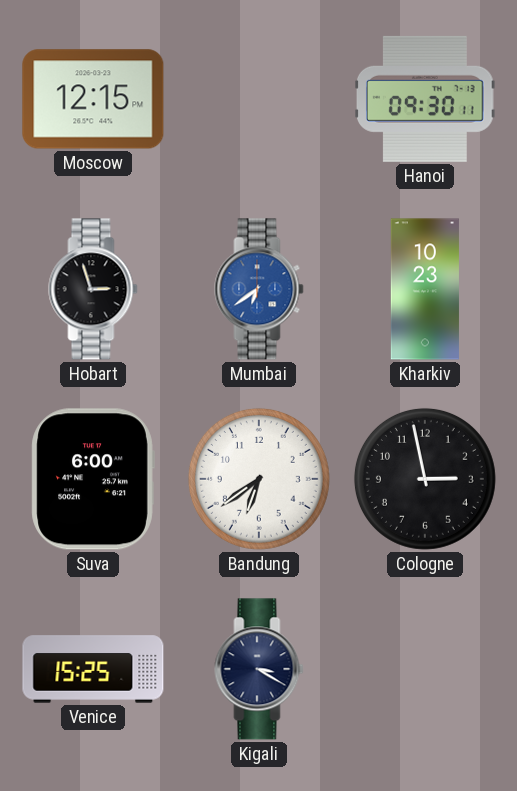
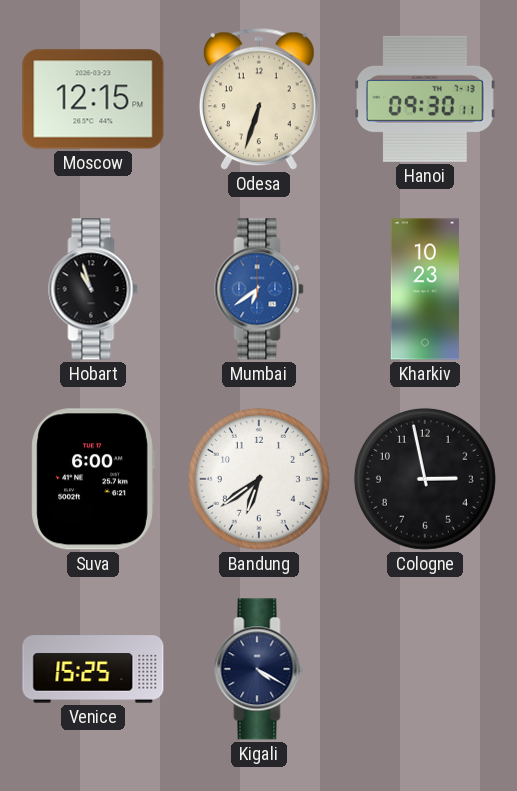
Odesa: none -> 6:33 (259, 99)
Hobart: 2:57 -> 10:57 (93, 289)
Kigali: 3:20 -> 4:20 (259, 669)
